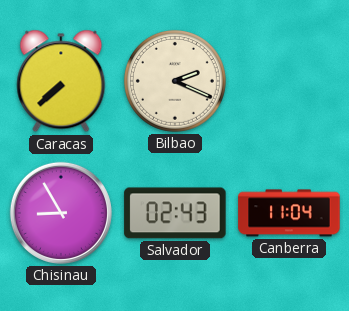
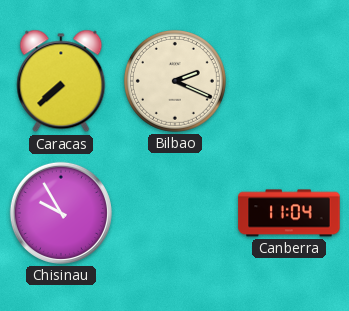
Chisinau: 8:55 -> 9:55 (61, 213)
Salvador: 02:43 -> none (175, 213)
